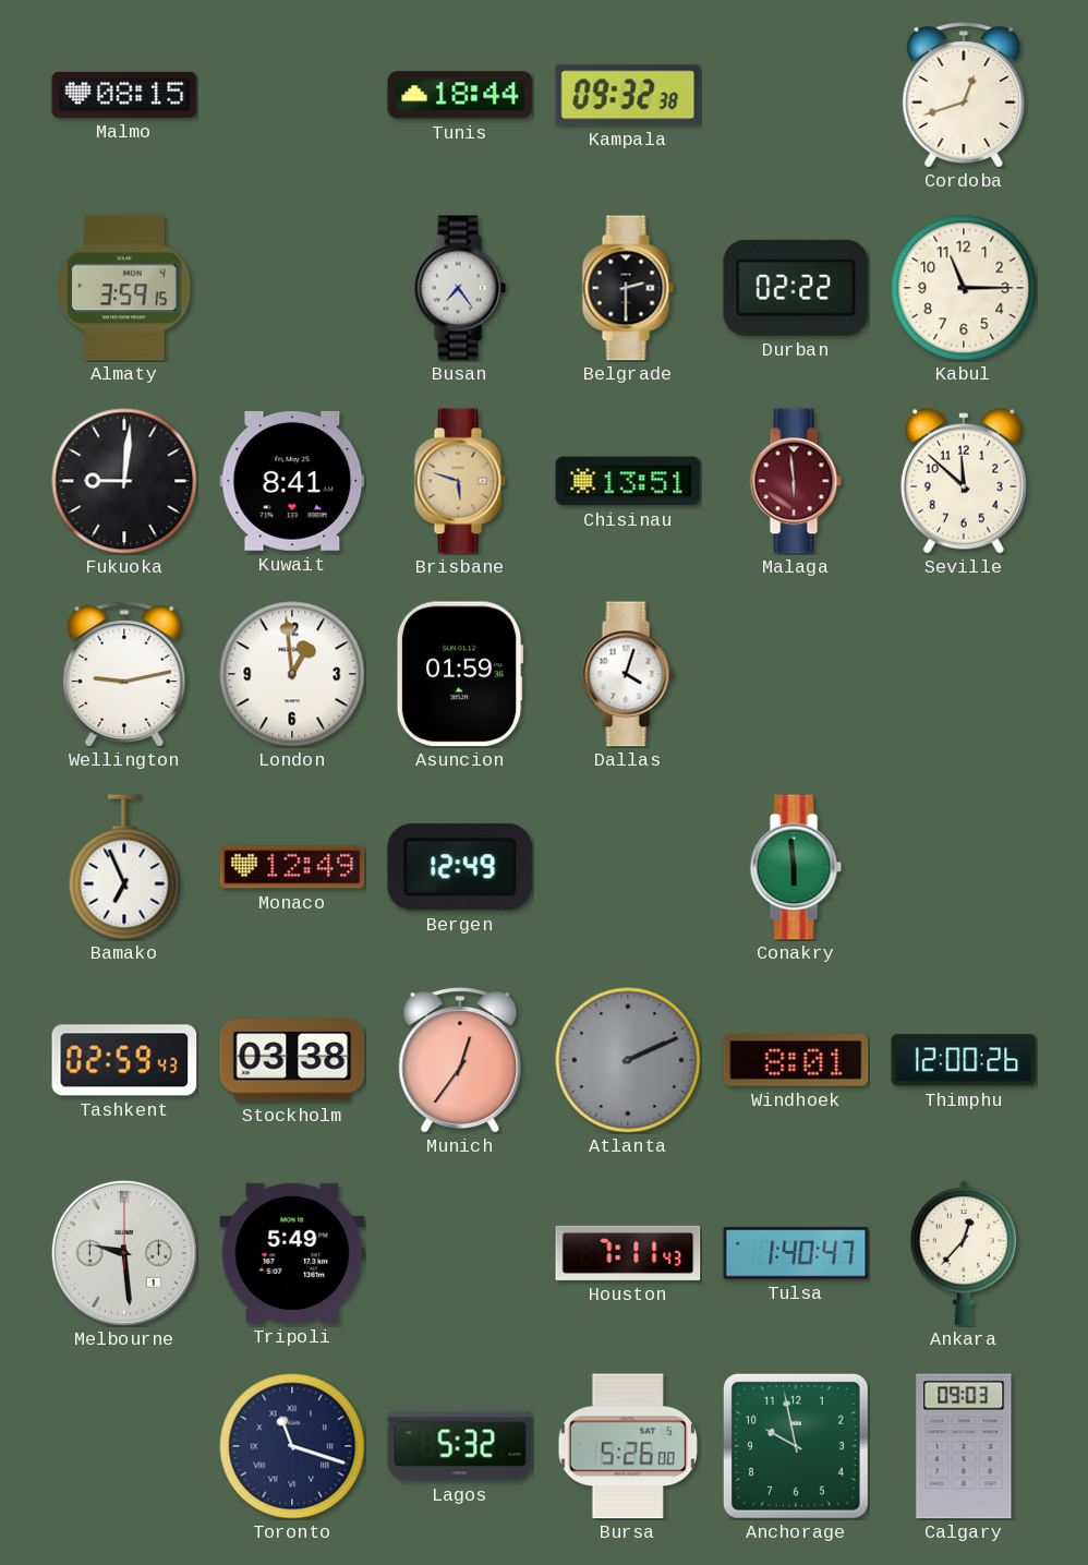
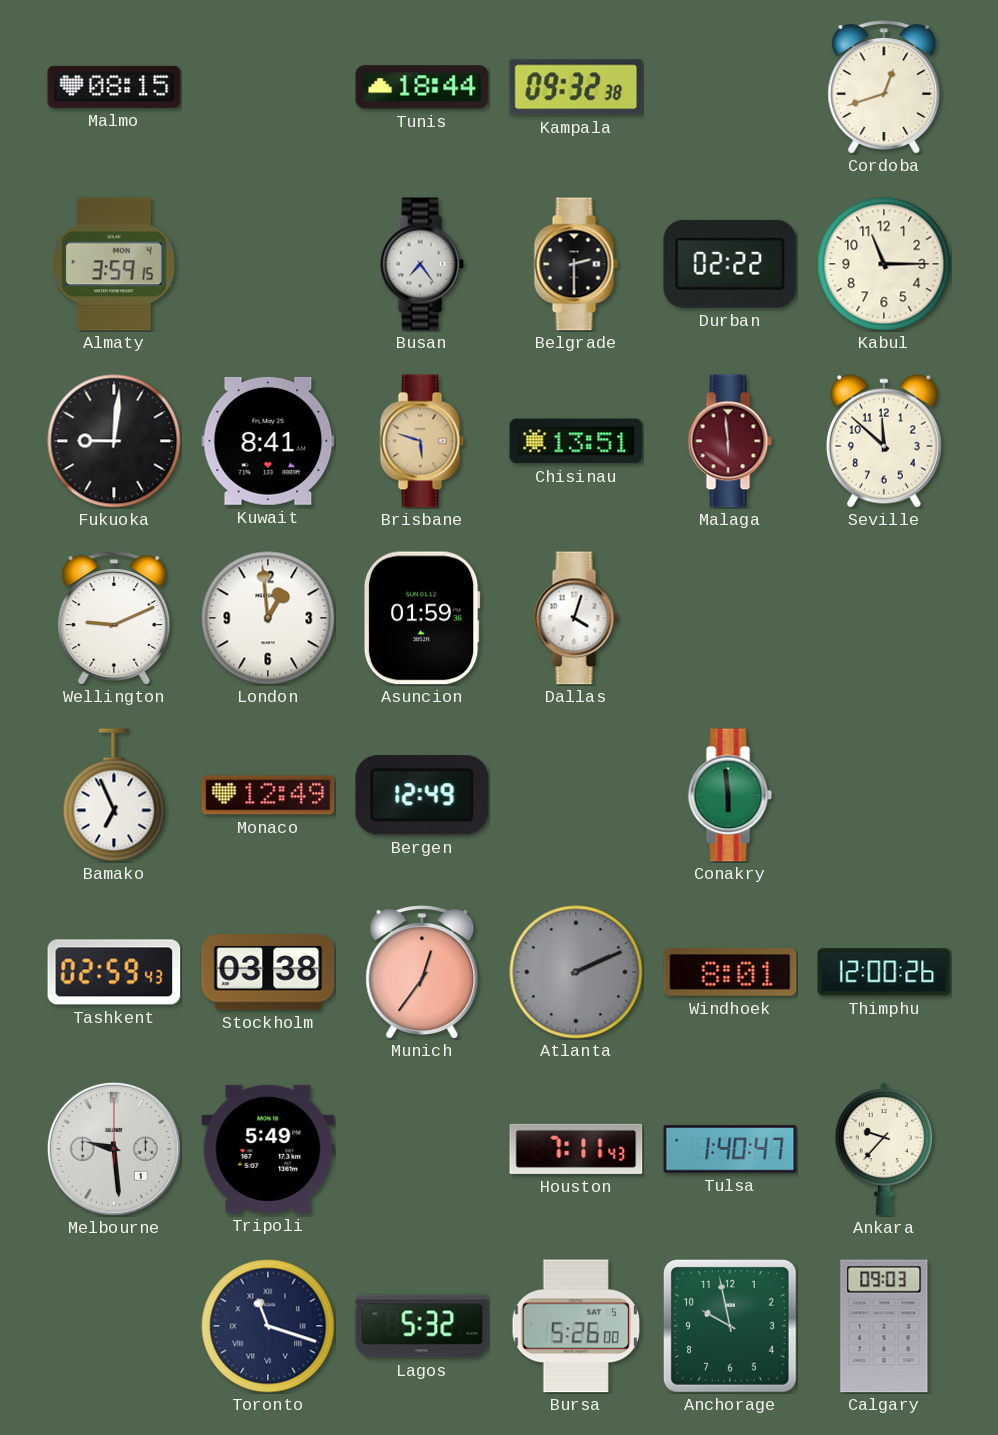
Wellington: 9:13 -> 9:11 (114, 618)
Ankara: 12:37 -> 9:37 (884, 1149)
